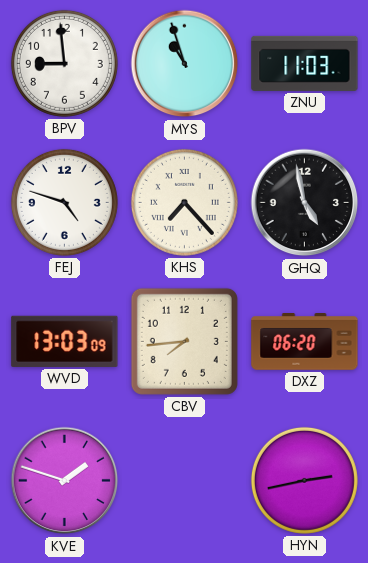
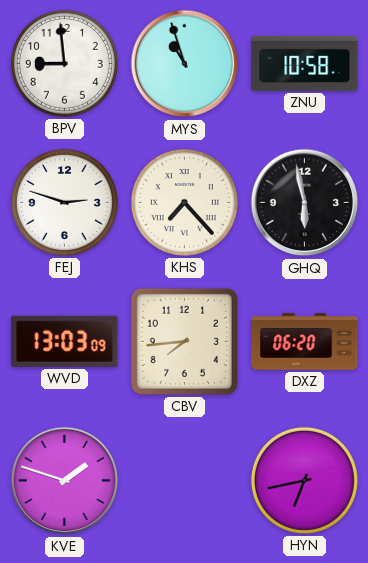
ZNU: 11:03 -> 10:58 (305, 63)
FEJ: 4:48 -> 2:48 (64, 202)
GHQ: 4:58 -> 5:58 (305, 203)
HYN: 2:43 -> 6:43 (304, 480)
